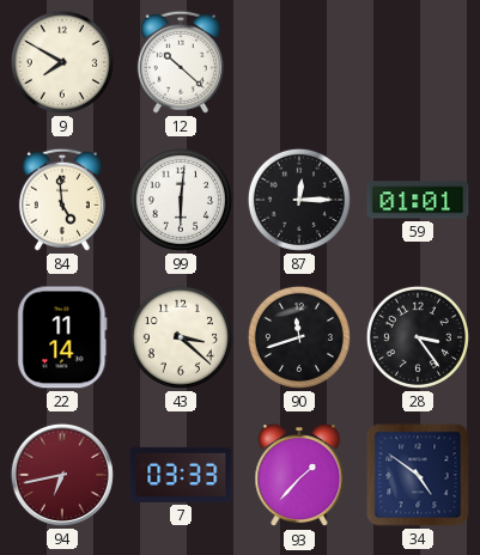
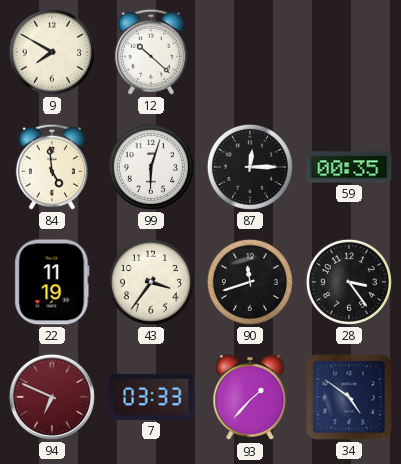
99: 6:01 -> 6:03 (151, 167)
59: 01:01 -> 00:35 (349, 167)
22: 11:14 -> 11:19 (52, 282)
43: 3:22 -> 3:36 (151, 282)
94: 6:43 -> 6:49 (52, 397)
